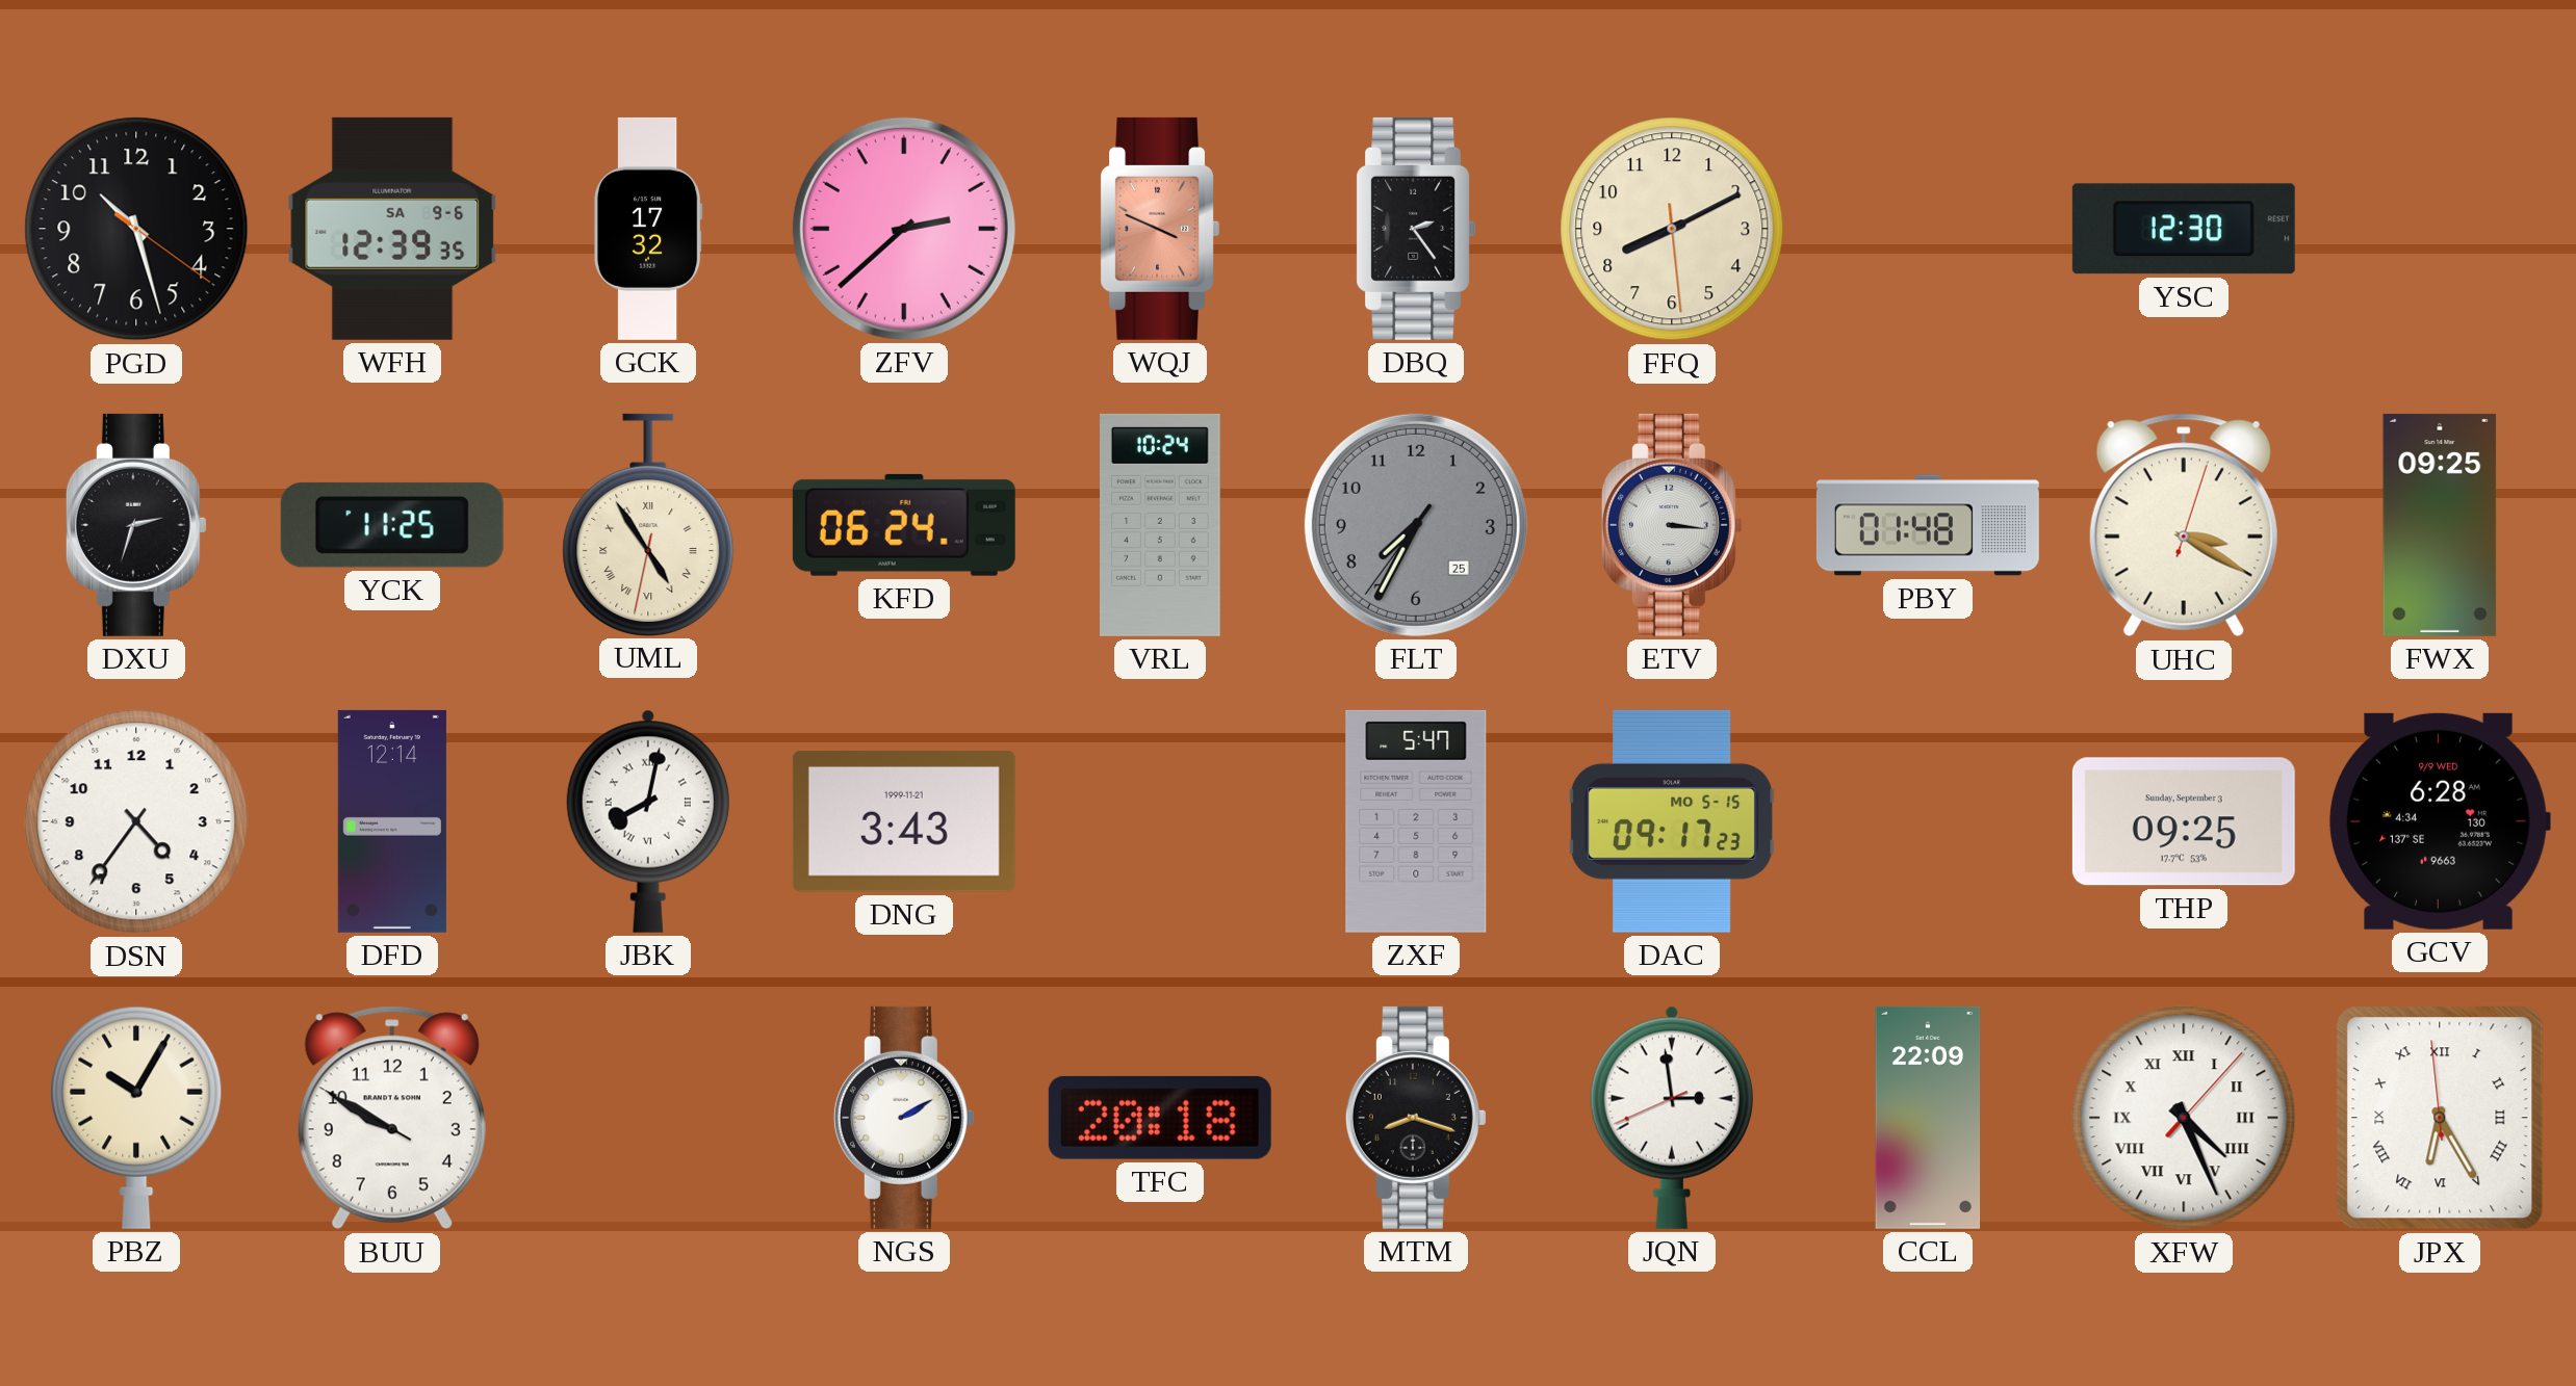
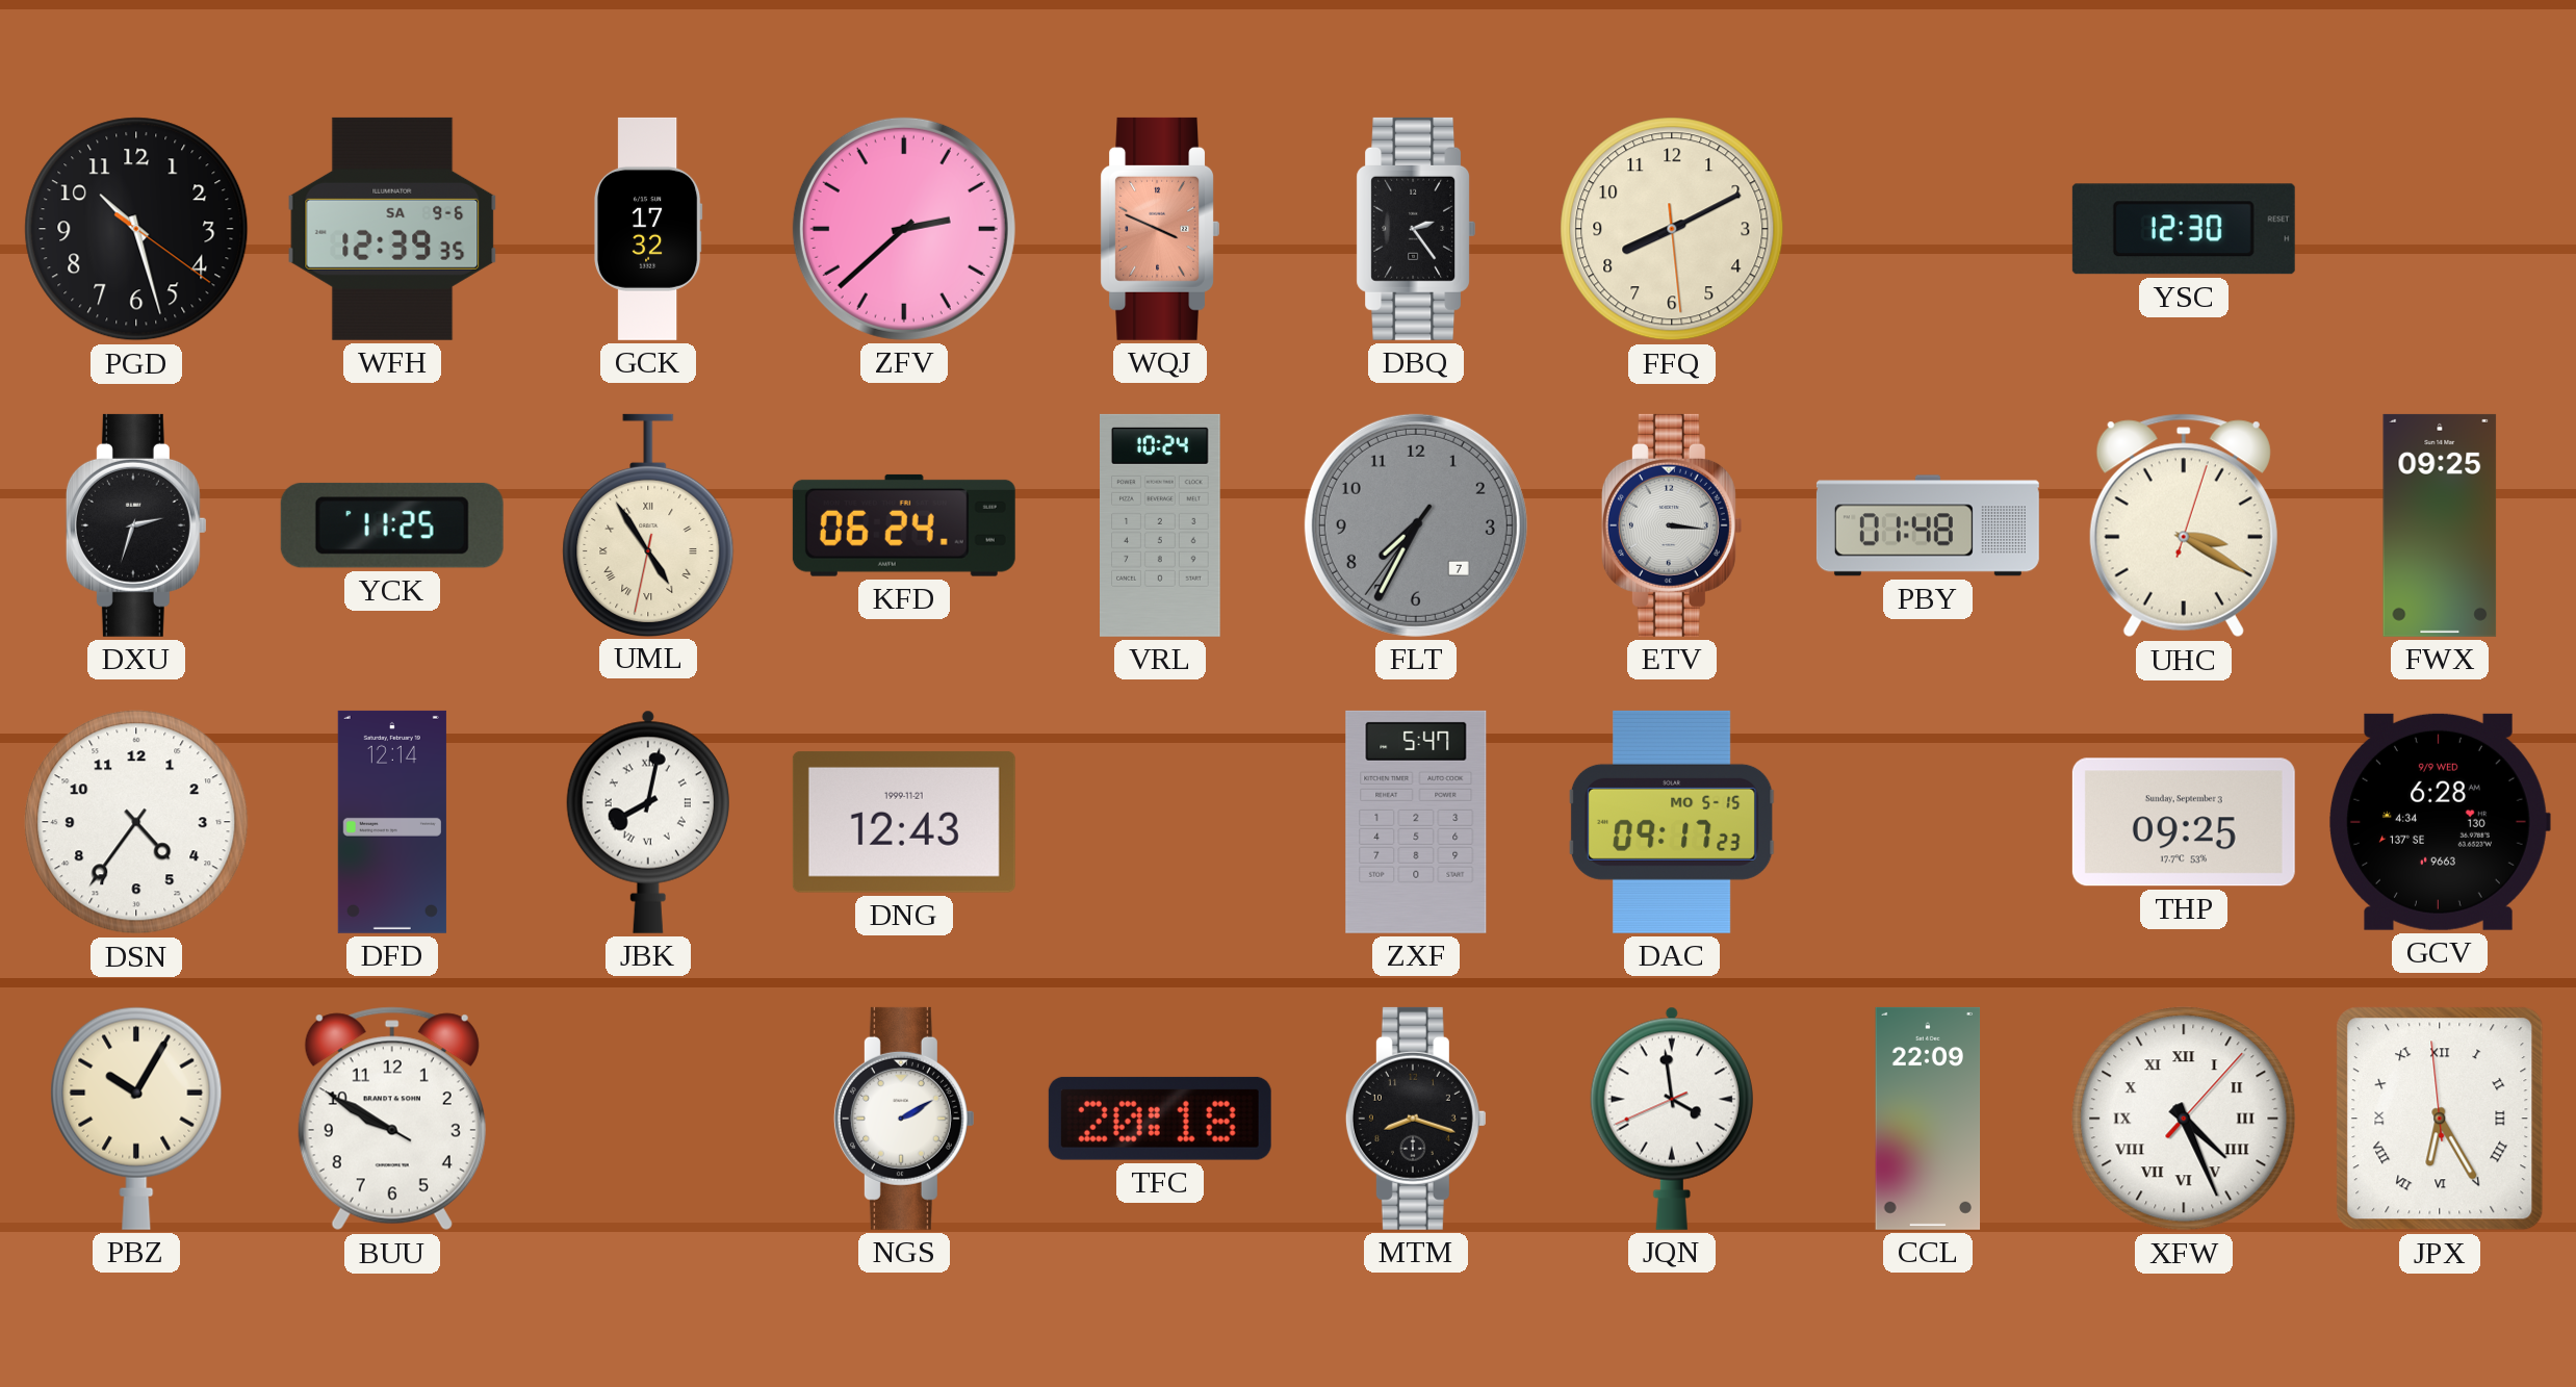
FLT date: 25 -> 7 (1416, 525)
DNG: 3:43 -> 12:43 (904, 822)
JQN: 2:58 -> 3:58 (1672, 1119)
